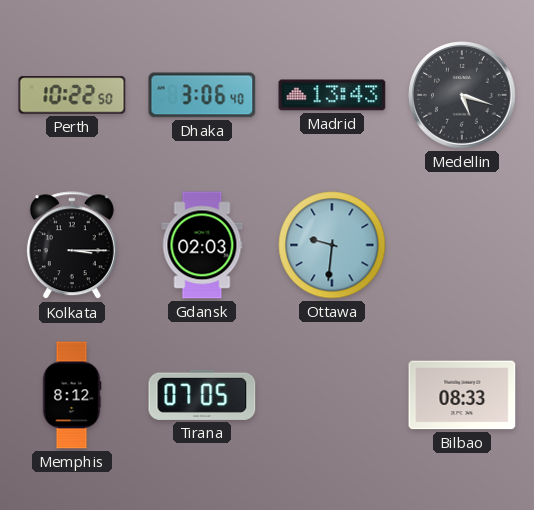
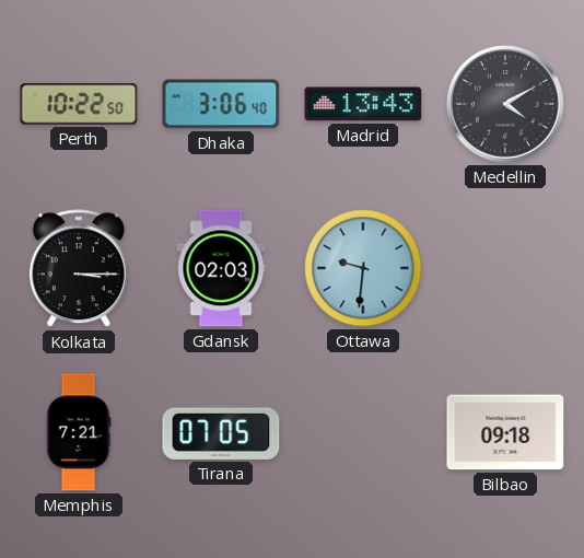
Medellin: 5:18 -> 4:10 (506, 105)
Memphis: 8:12 -> 7:21 (79, 432)
Bilbao: 08:33 -> 09:18 (505, 432)
